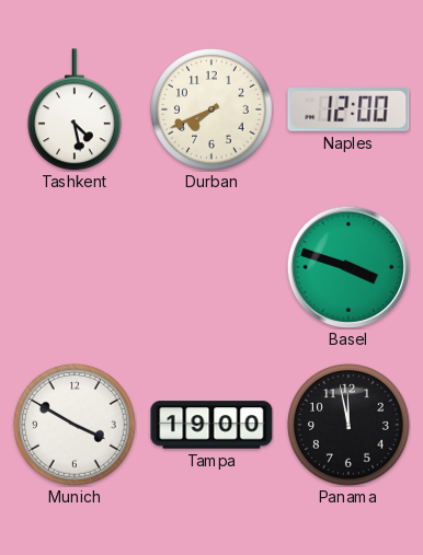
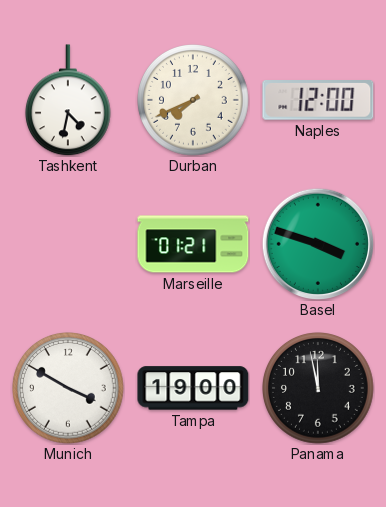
Tashkent: 4:28 -> 4:32 (68, 100)
Marseille: none -> 01:21 (193, 244)
